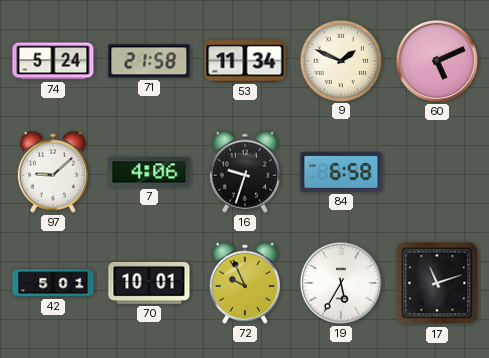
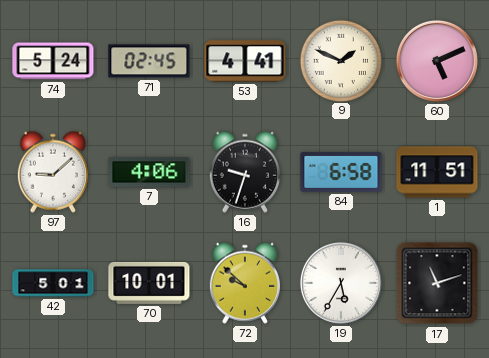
71: 21:58 -> 02:45 (149, 61)
53: 11:34 -> 4:41 (245, 61)
1: none -> 11:51 (437, 172)
72: 9:56 -> 9:52 (245, 283)
